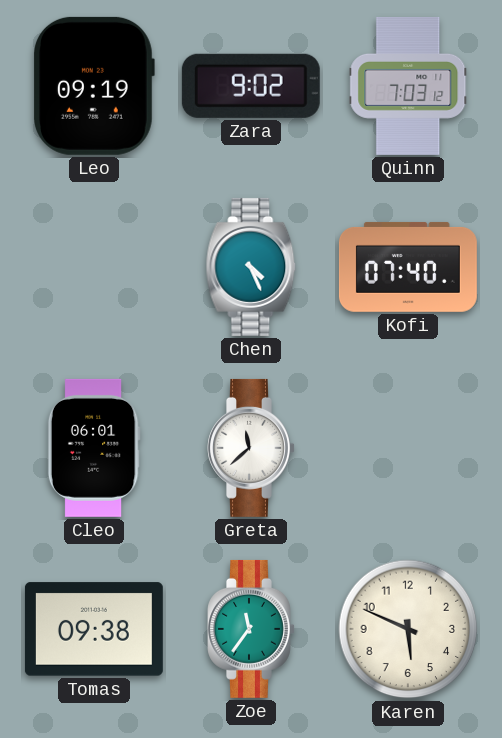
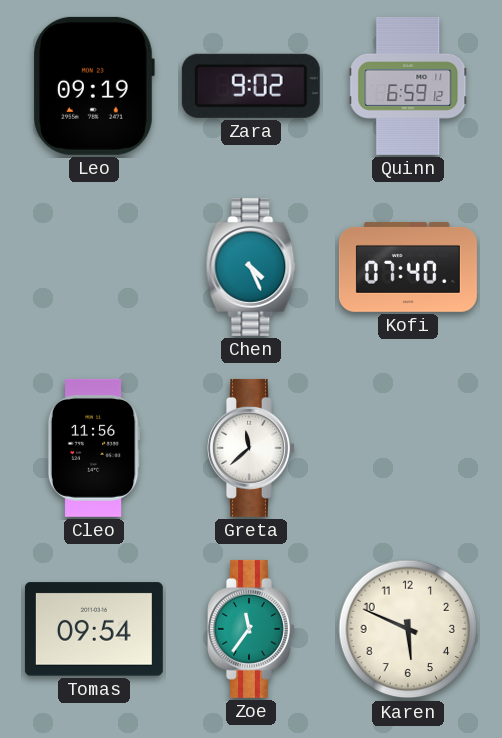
Quinn: 7:03 -> 6:59 (408, 86)
Cleo: 06:01 -> 11:56 (94, 448)
Tomas: 09:38 -> 09:54 (94, 629)
